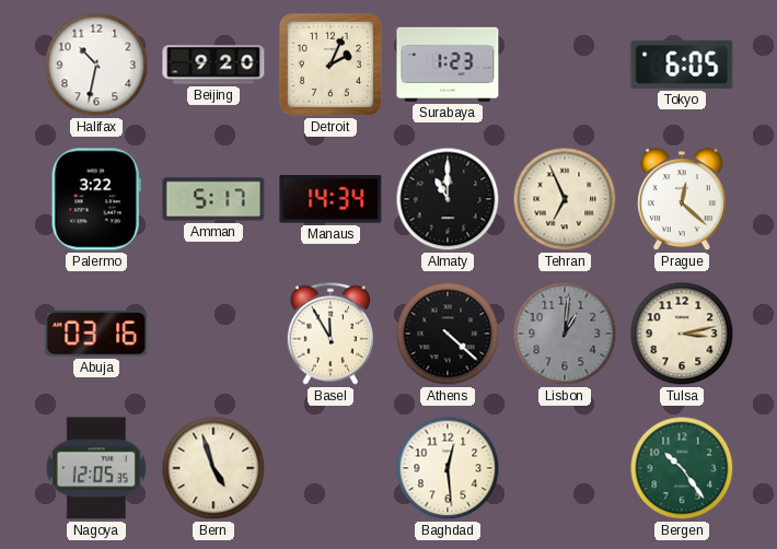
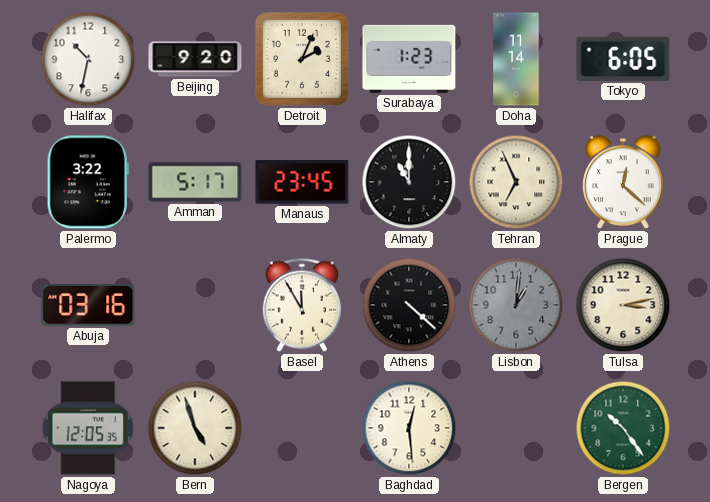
Doha: none -> 11:14 (516, 59)
Manaus: 14:34 -> 23:45 (302, 182)
